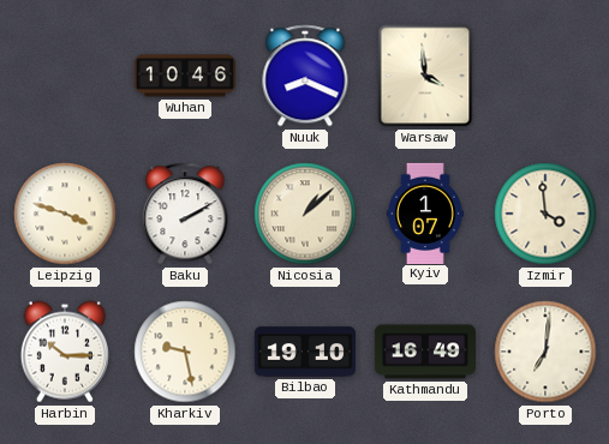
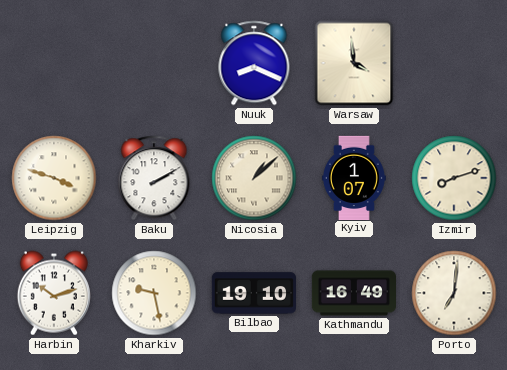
Wuhan: 10:46 -> none (184, 76)
Izmir: 3:59 -> 8:12 (454, 178)
Harbin: 10:15 -> 10:12 (54, 293)
